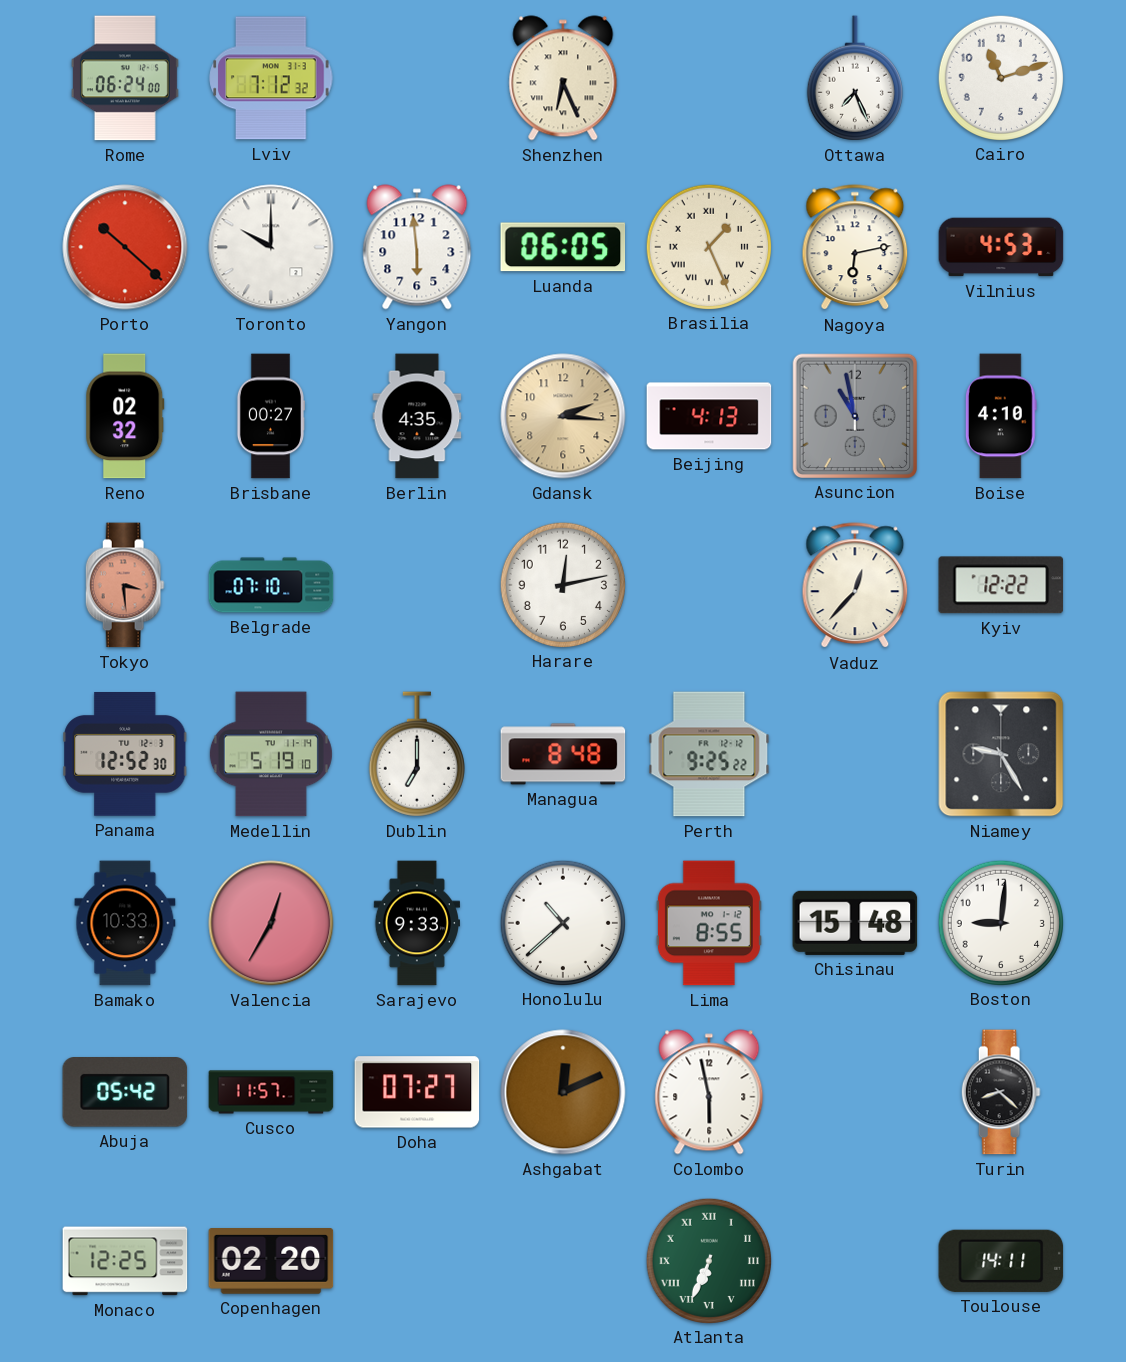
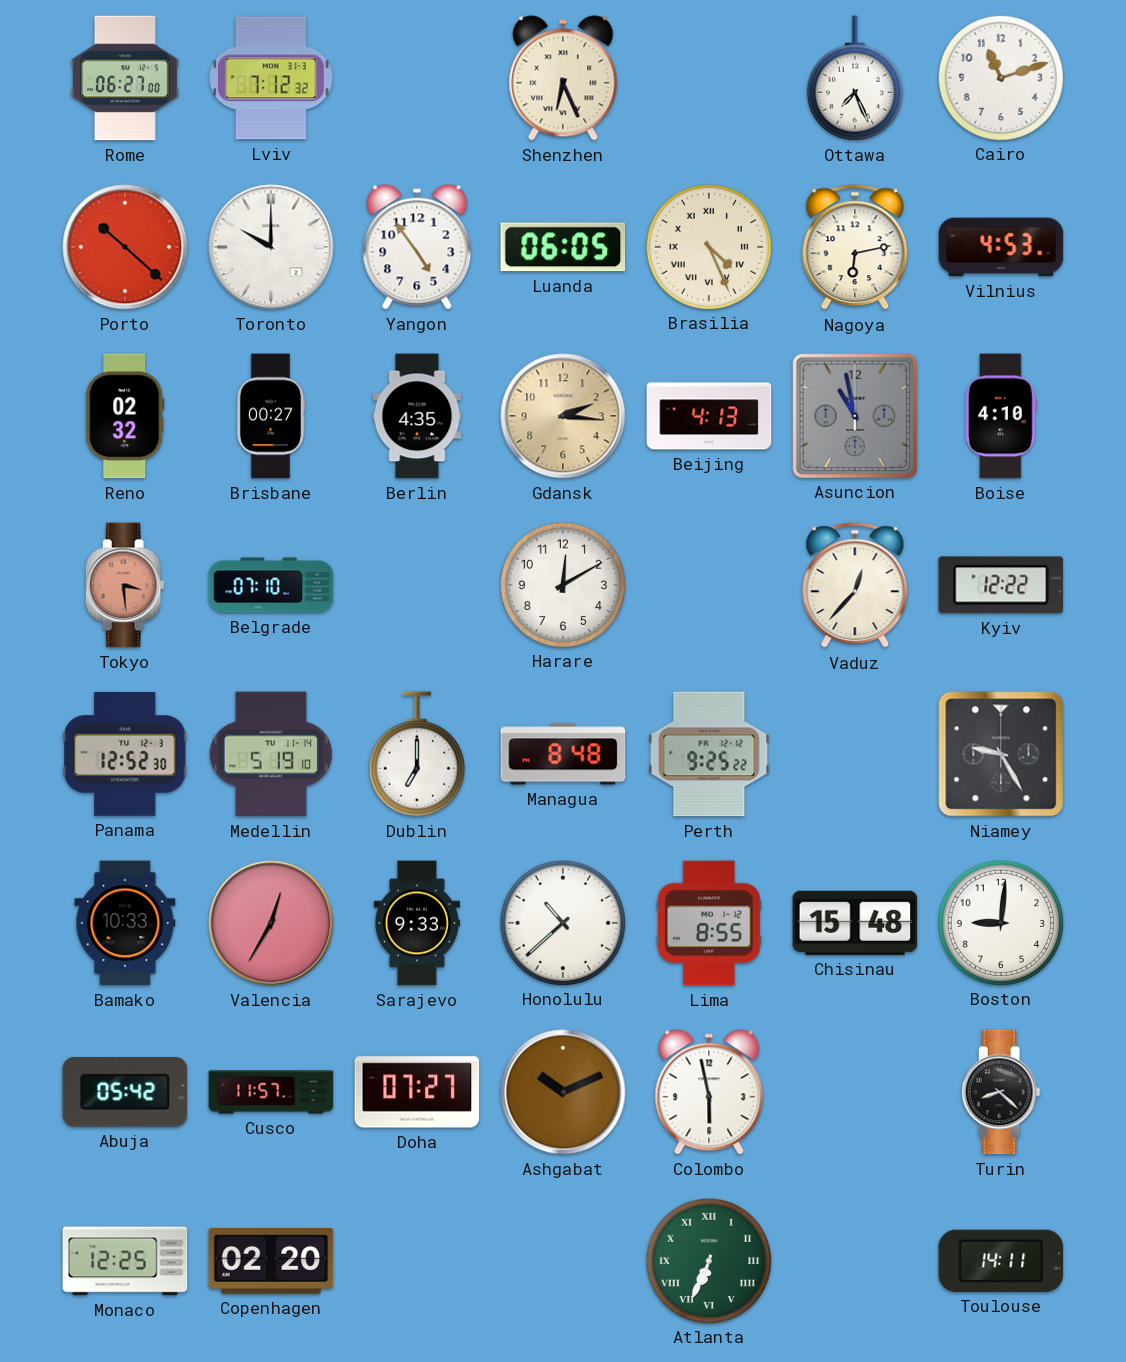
Rome: 06:24 -> 06:27 (125, 78)
Yangon: 5:59 -> 4:54 (417, 247)
Brasilia: 1:26 -> 4:26 (708, 246)
Harare: 12:13 -> 12:10 (562, 584)
Ashgabat: 12:11 -> 10:11 (563, 1092)
